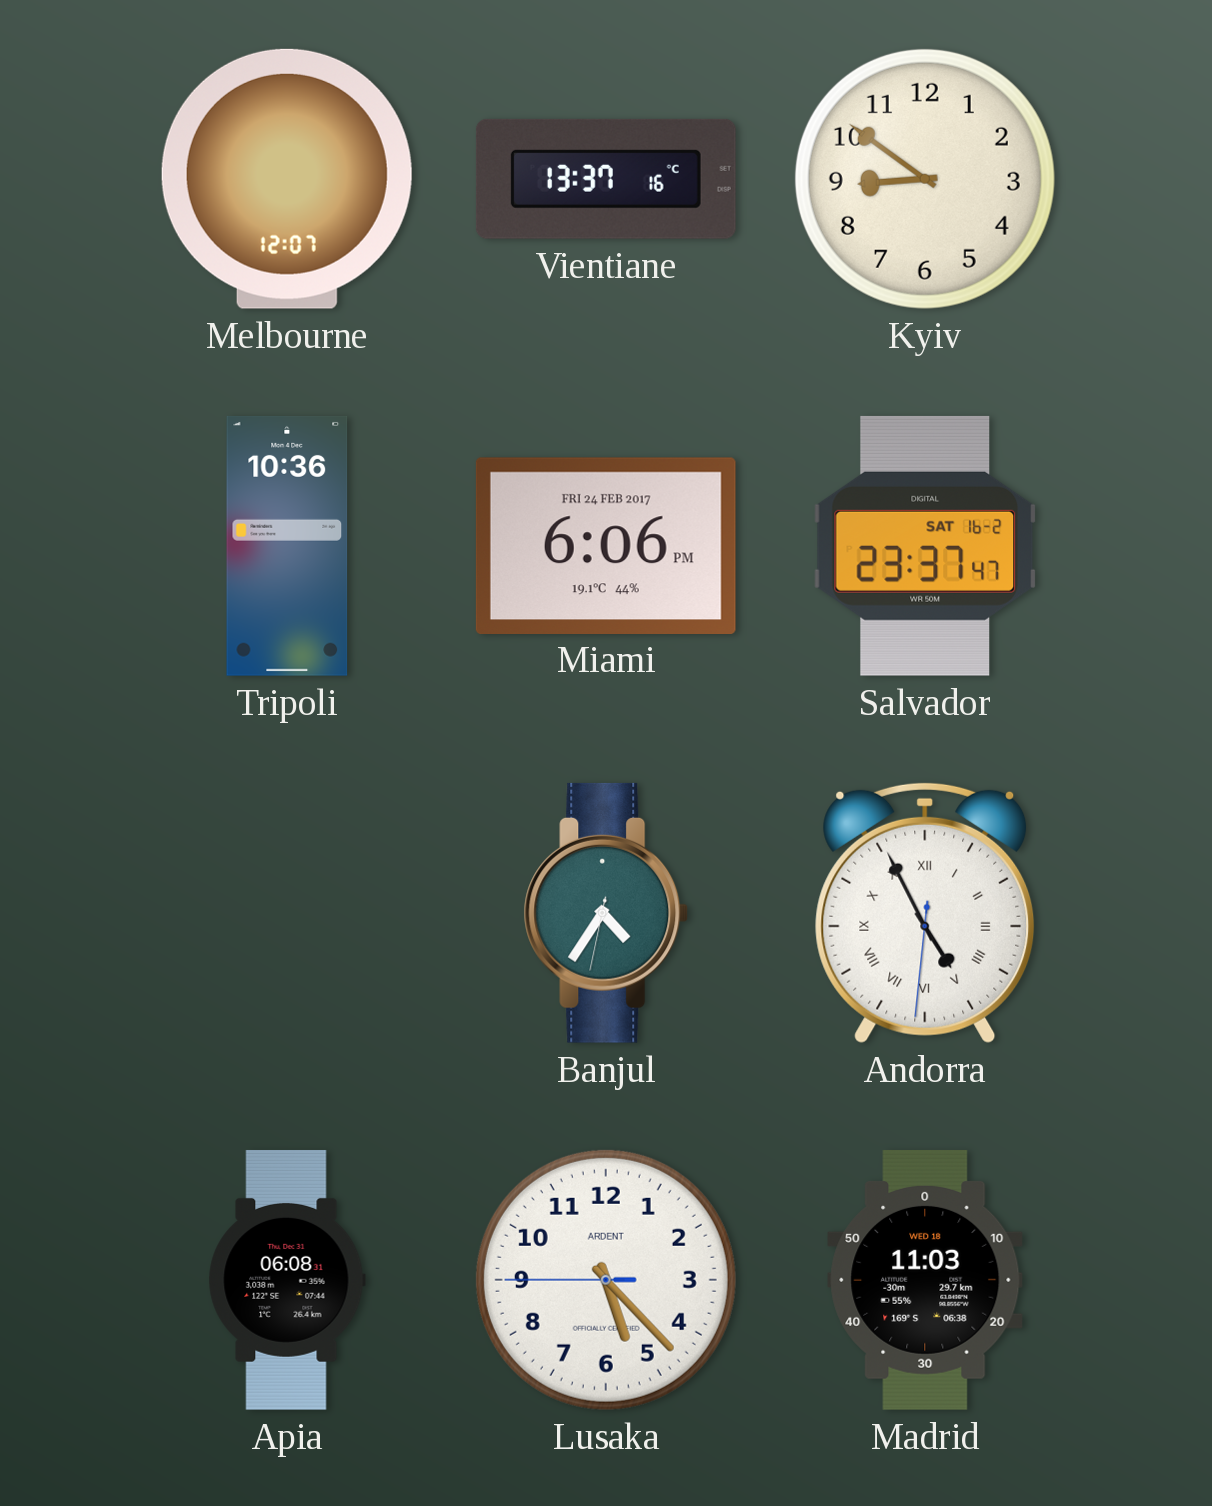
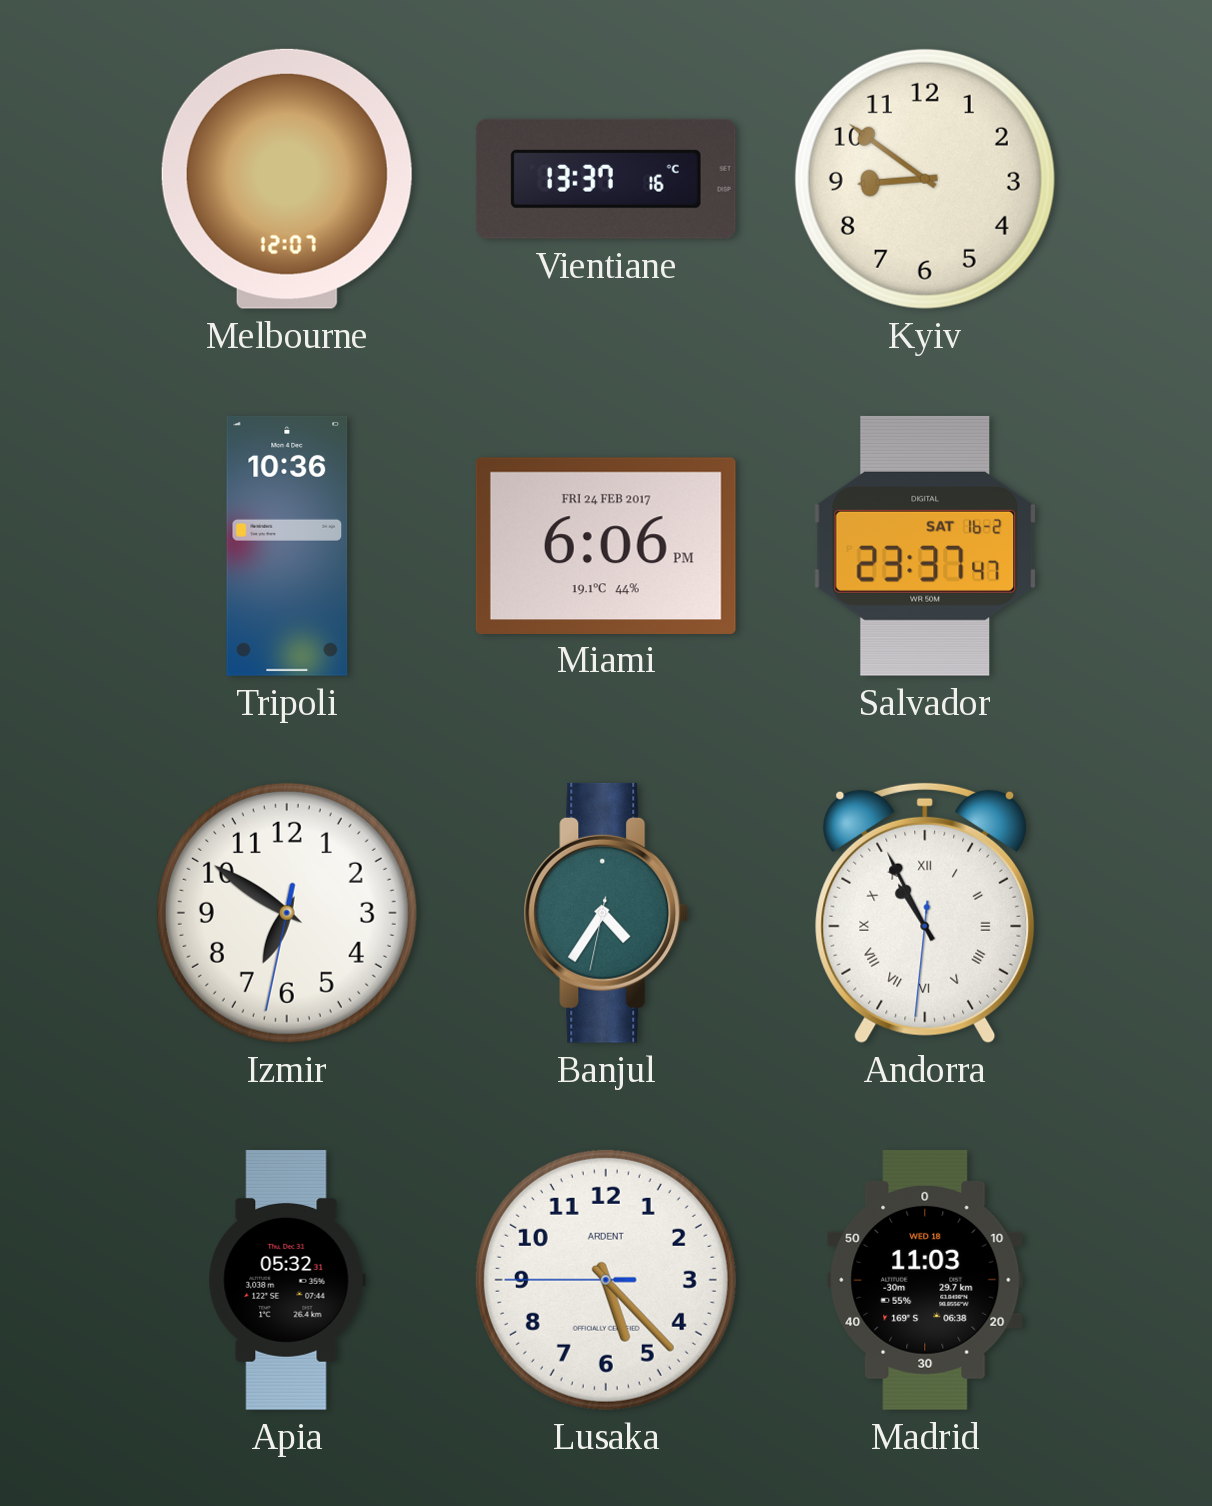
Izmir: none -> 6:50 (287, 913)
Andorra: 4:55 -> 10:55 (925, 913)
Apia: 06:08 -> 05:32 (287, 1280)
